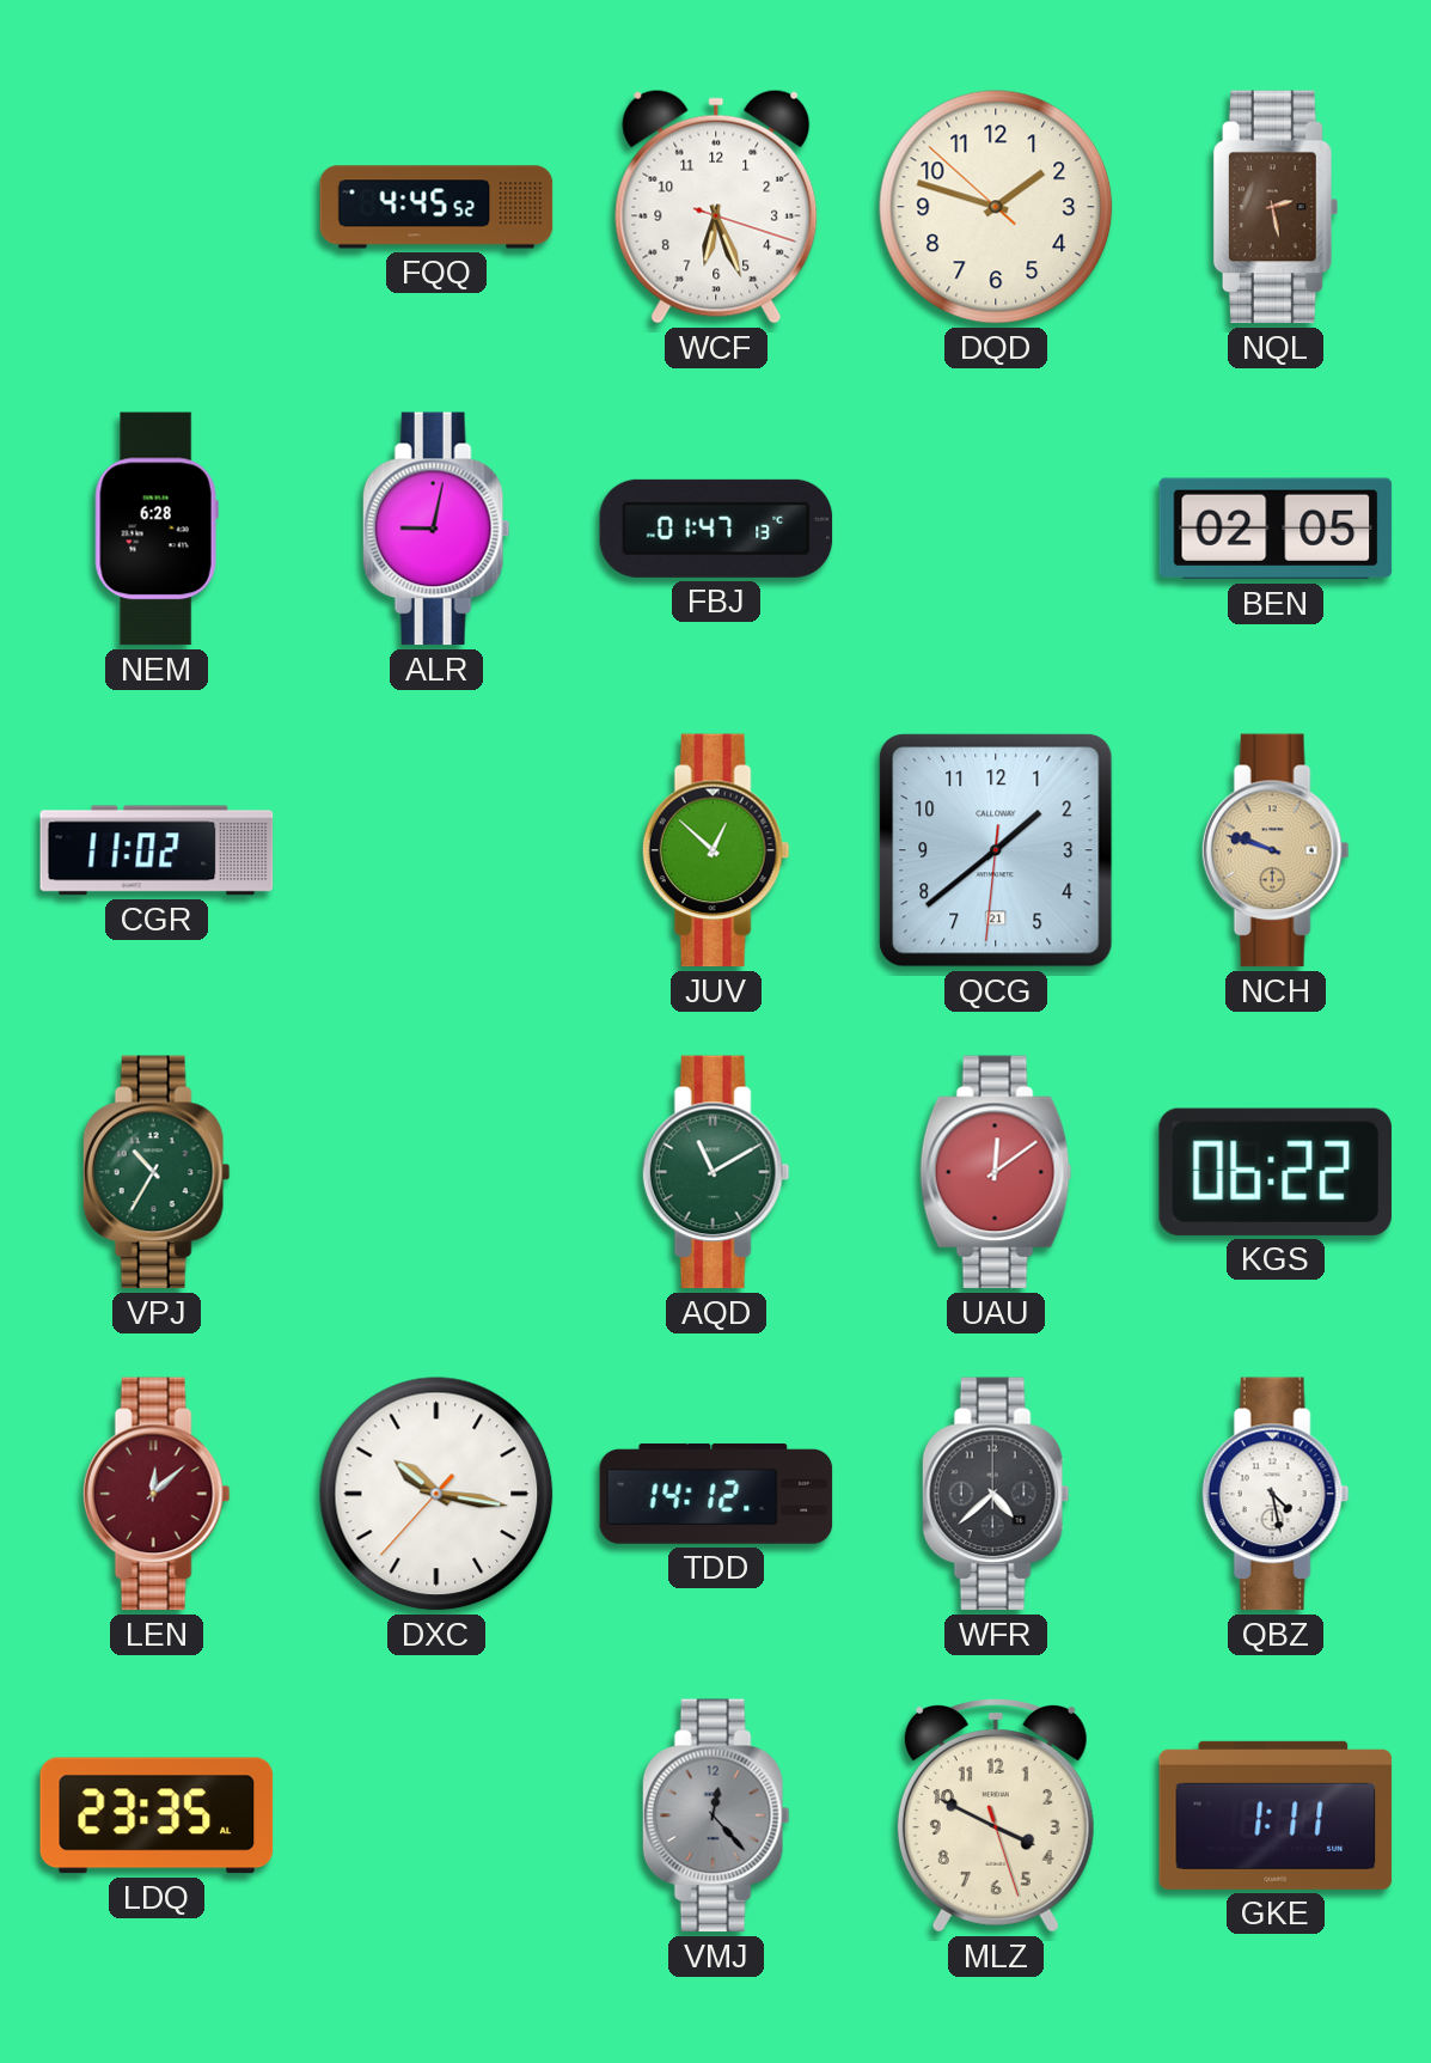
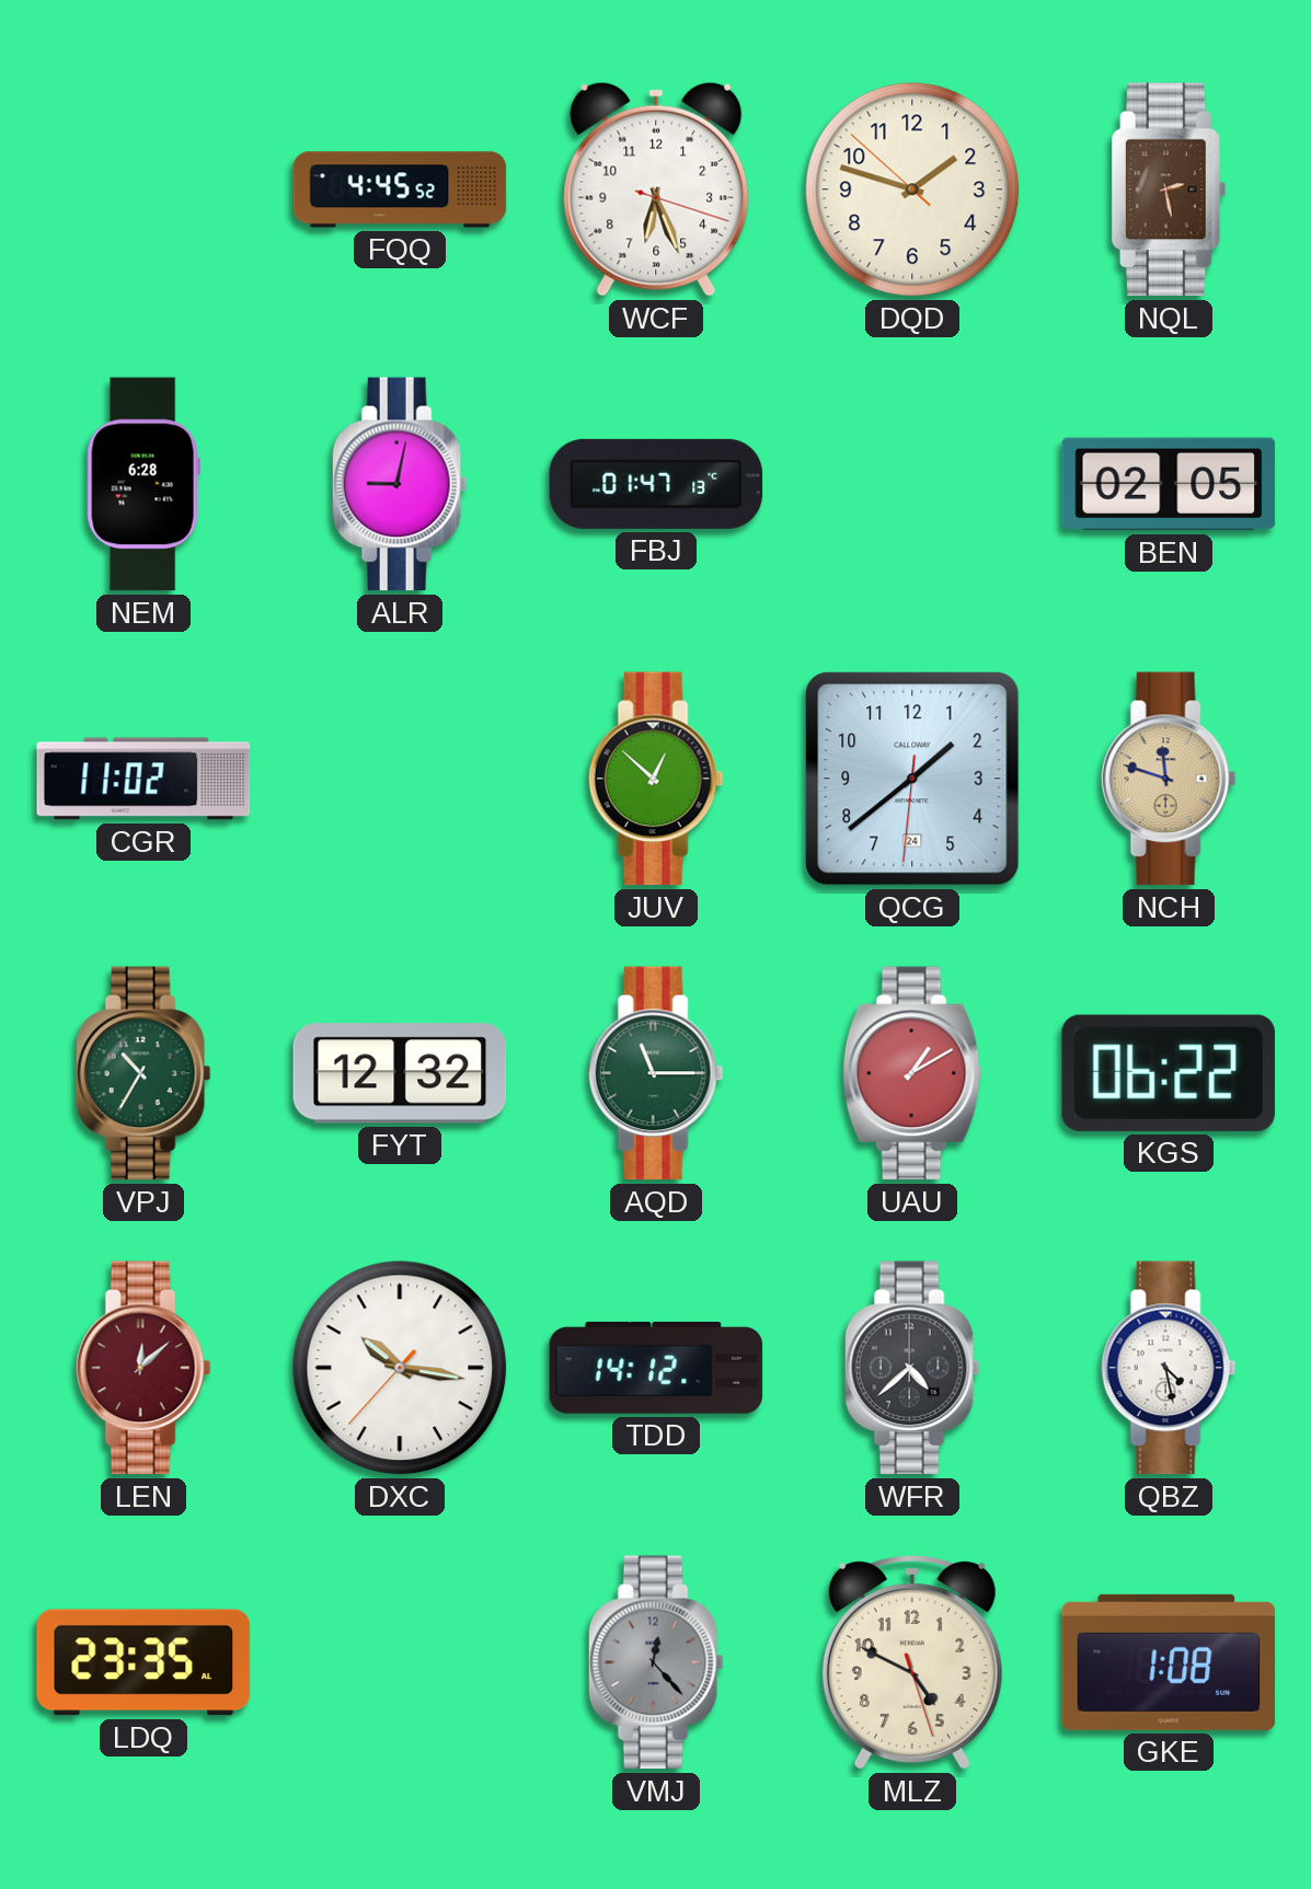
QCG date: 21 -> 24 (912, 779)
NCH: 9:48 -> 11:48 (1169, 779)
FYT: none -> 12:32 (400, 1073)
AQD: 11:10 -> 11:15 (656, 1073)
UAU: 12:09 -> 1:10 (912, 1073)
MLZ: 3:49 -> 4:49 (912, 1662)
GKE: 1:11 -> 1:08 (1169, 1662)
